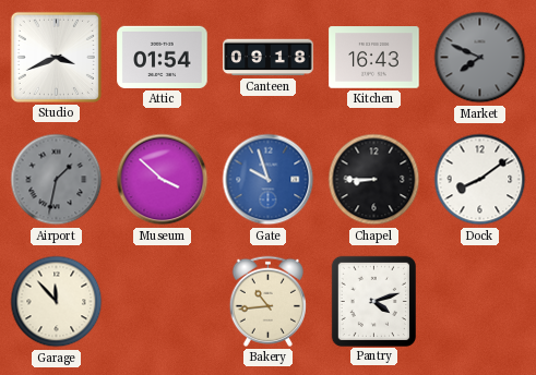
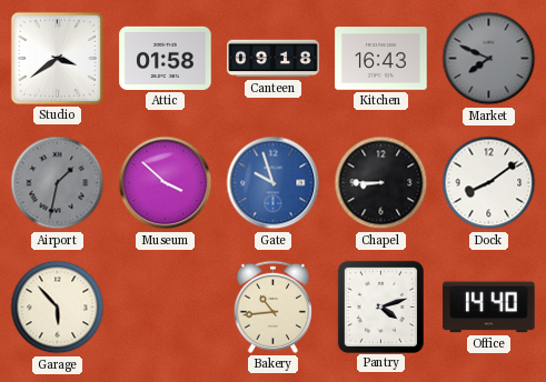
Studio: 3:41 -> 3:39 (57, 58)
Attic: 01:54 -> 01:58 (166, 58)
Garage: 11:53 -> 5:53 (58, 308)
Office: none -> 14:40 (489, 308)
